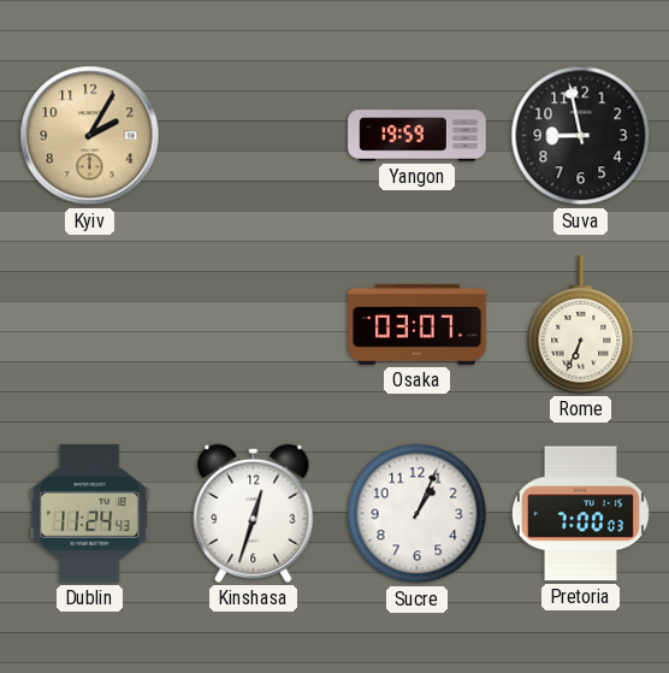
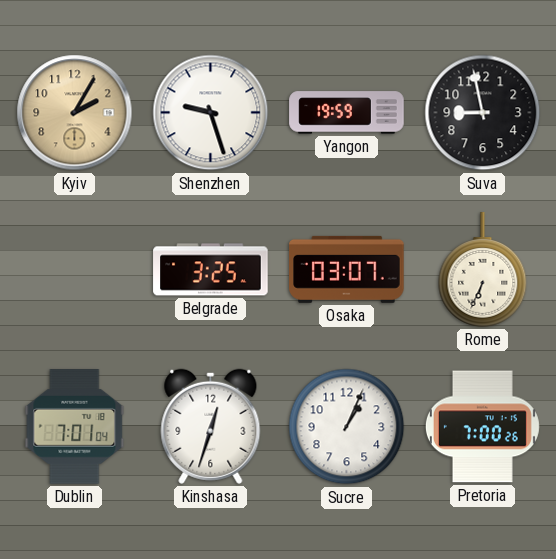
Shenzhen: none -> 9:27 (211, 113)
Belgrade: none -> 3:25 (211, 270)
Dublin: 11:24 -> 7:01 (75, 427)
Pretoria: 7:00:03 -> 7:00:26 (482, 427)
